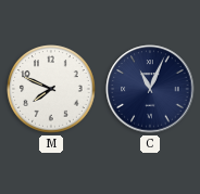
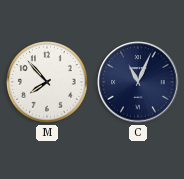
M: 7:49 -> 7:53 (47, 82)
